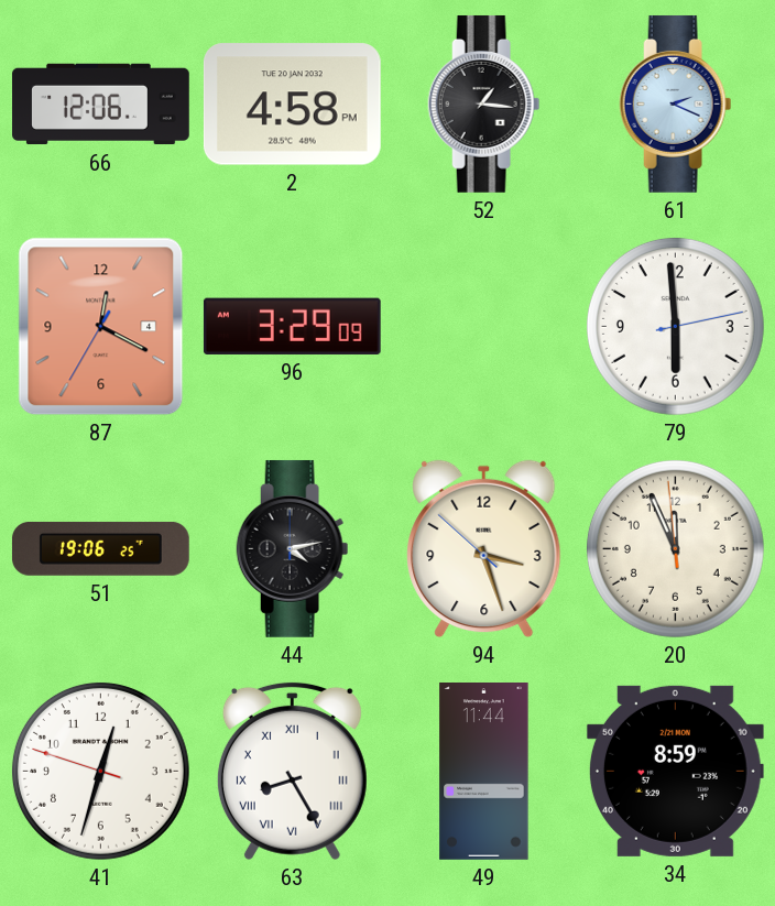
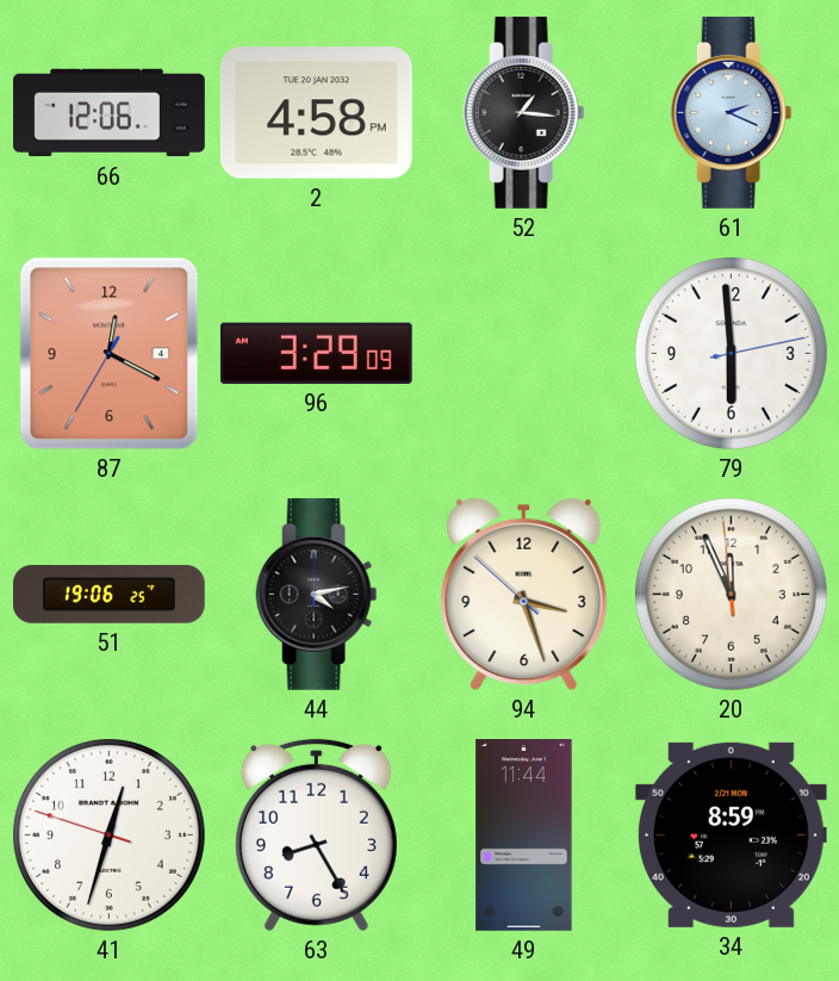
63 numerals: Roman -> Arabic (316, 834)
